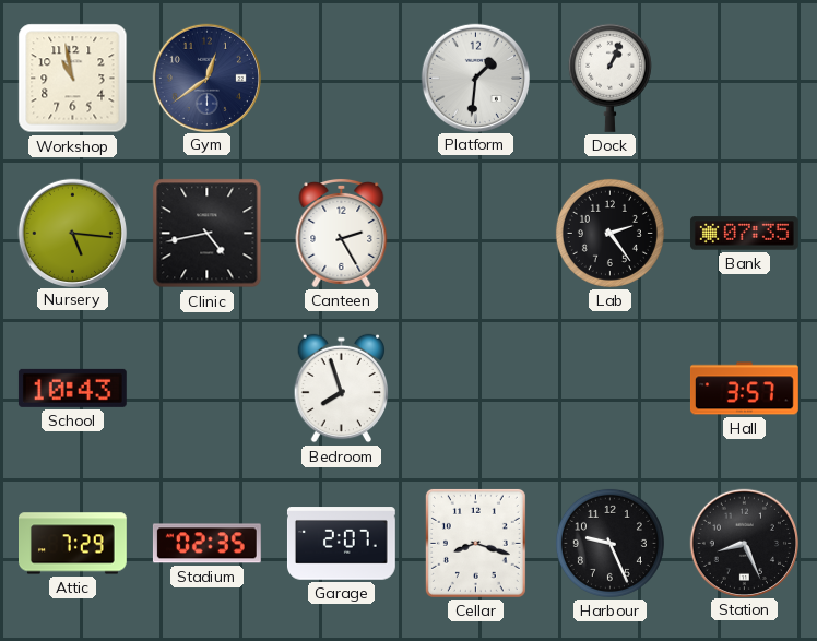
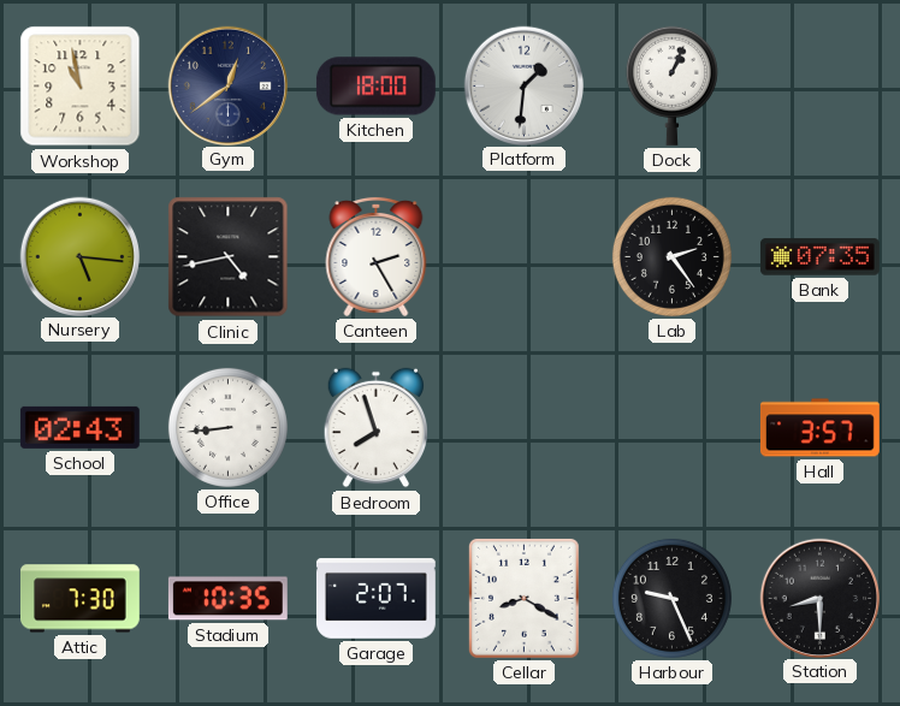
Kitchen: none -> 18:00 (375, 87)
School: 10:43 -> 02:43 (79, 427)
Office: none -> 8:44 (227, 427)
Attic: 7:29 -> 7:30 (81, 599)
Stadium: 02:35 -> 10:35 (227, 599)
Cellar: 8:18 -> 8:20 (523, 598)
Station: 8:26 -> 8:30 (819, 598)
